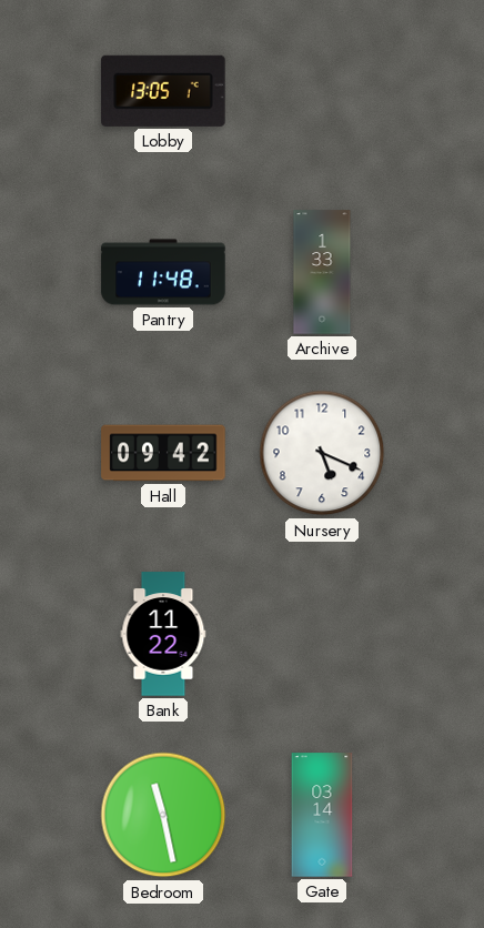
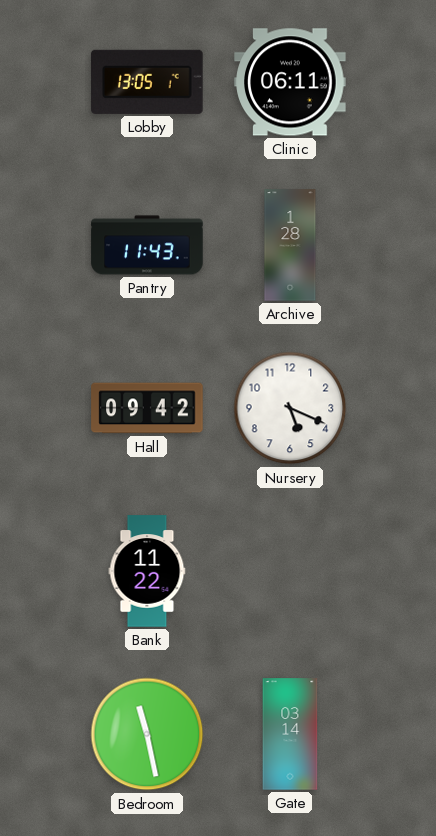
Clinic: none -> 06:11 (290, 82)
Pantry: 11:48 -> 11:43 (147, 245)
Archive: 1:33 -> 1:28 (290, 245)
